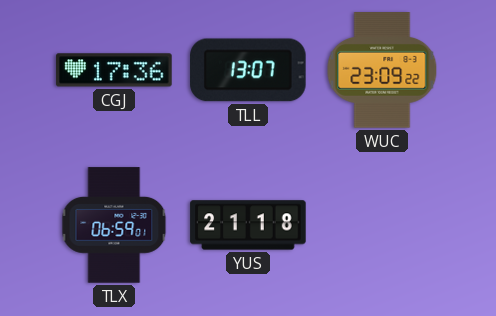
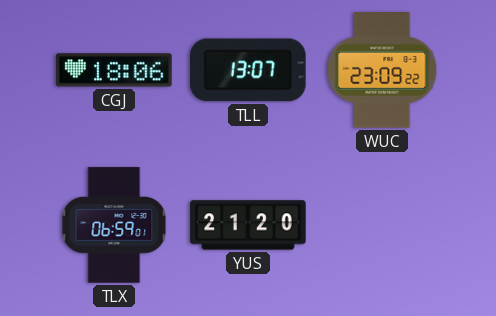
CGJ: 17:36 -> 18:06 (114, 70)
YUS: 21:18 -> 21:20 (248, 225)
